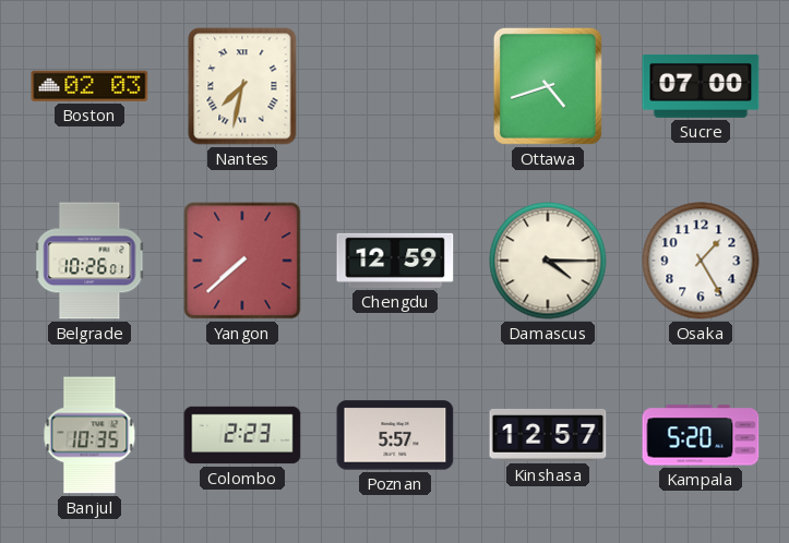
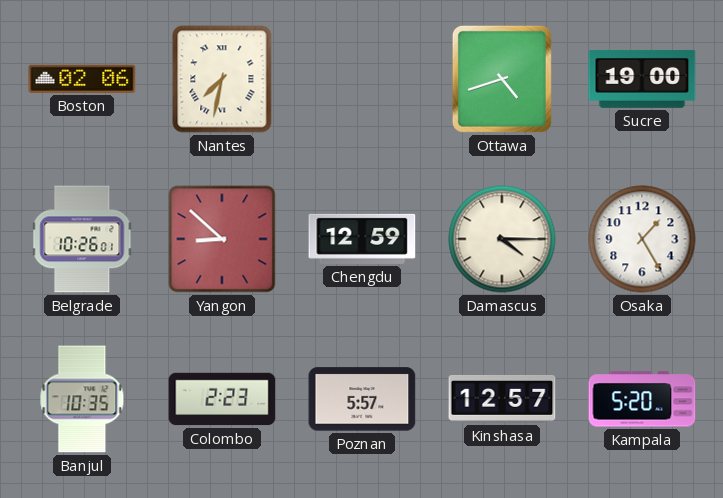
Boston: 02:03 -> 02:06 (82, 79)
Sucre: 07:00 -> 19:00 (642, 79)
Yangon: 7:38 -> 8:52 (222, 239)
